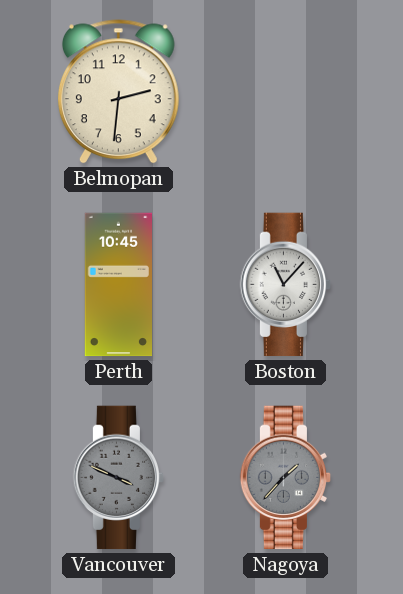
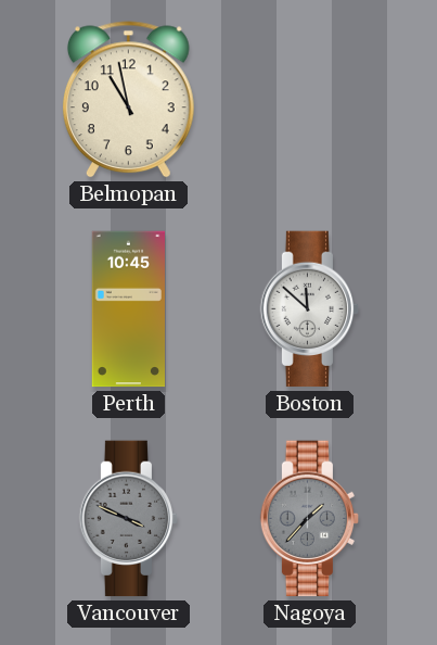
Belmopan: 2:31 -> 10:58 (128, 100)
Boston: 11:07 -> 11:52 (310, 309)
